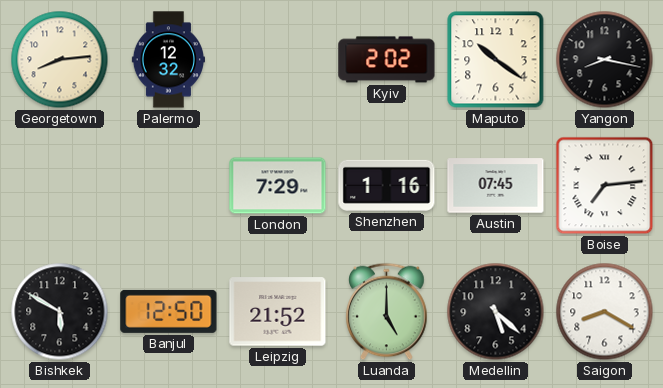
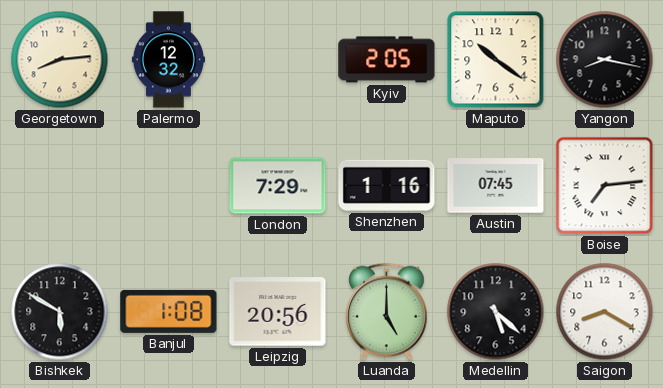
Kyiv: 2:02 -> 2:05 (387, 60)
Banjul: 12:50 -> 1:08 (169, 311)
Leipzig: 21:52 -> 20:56 (278, 312)
